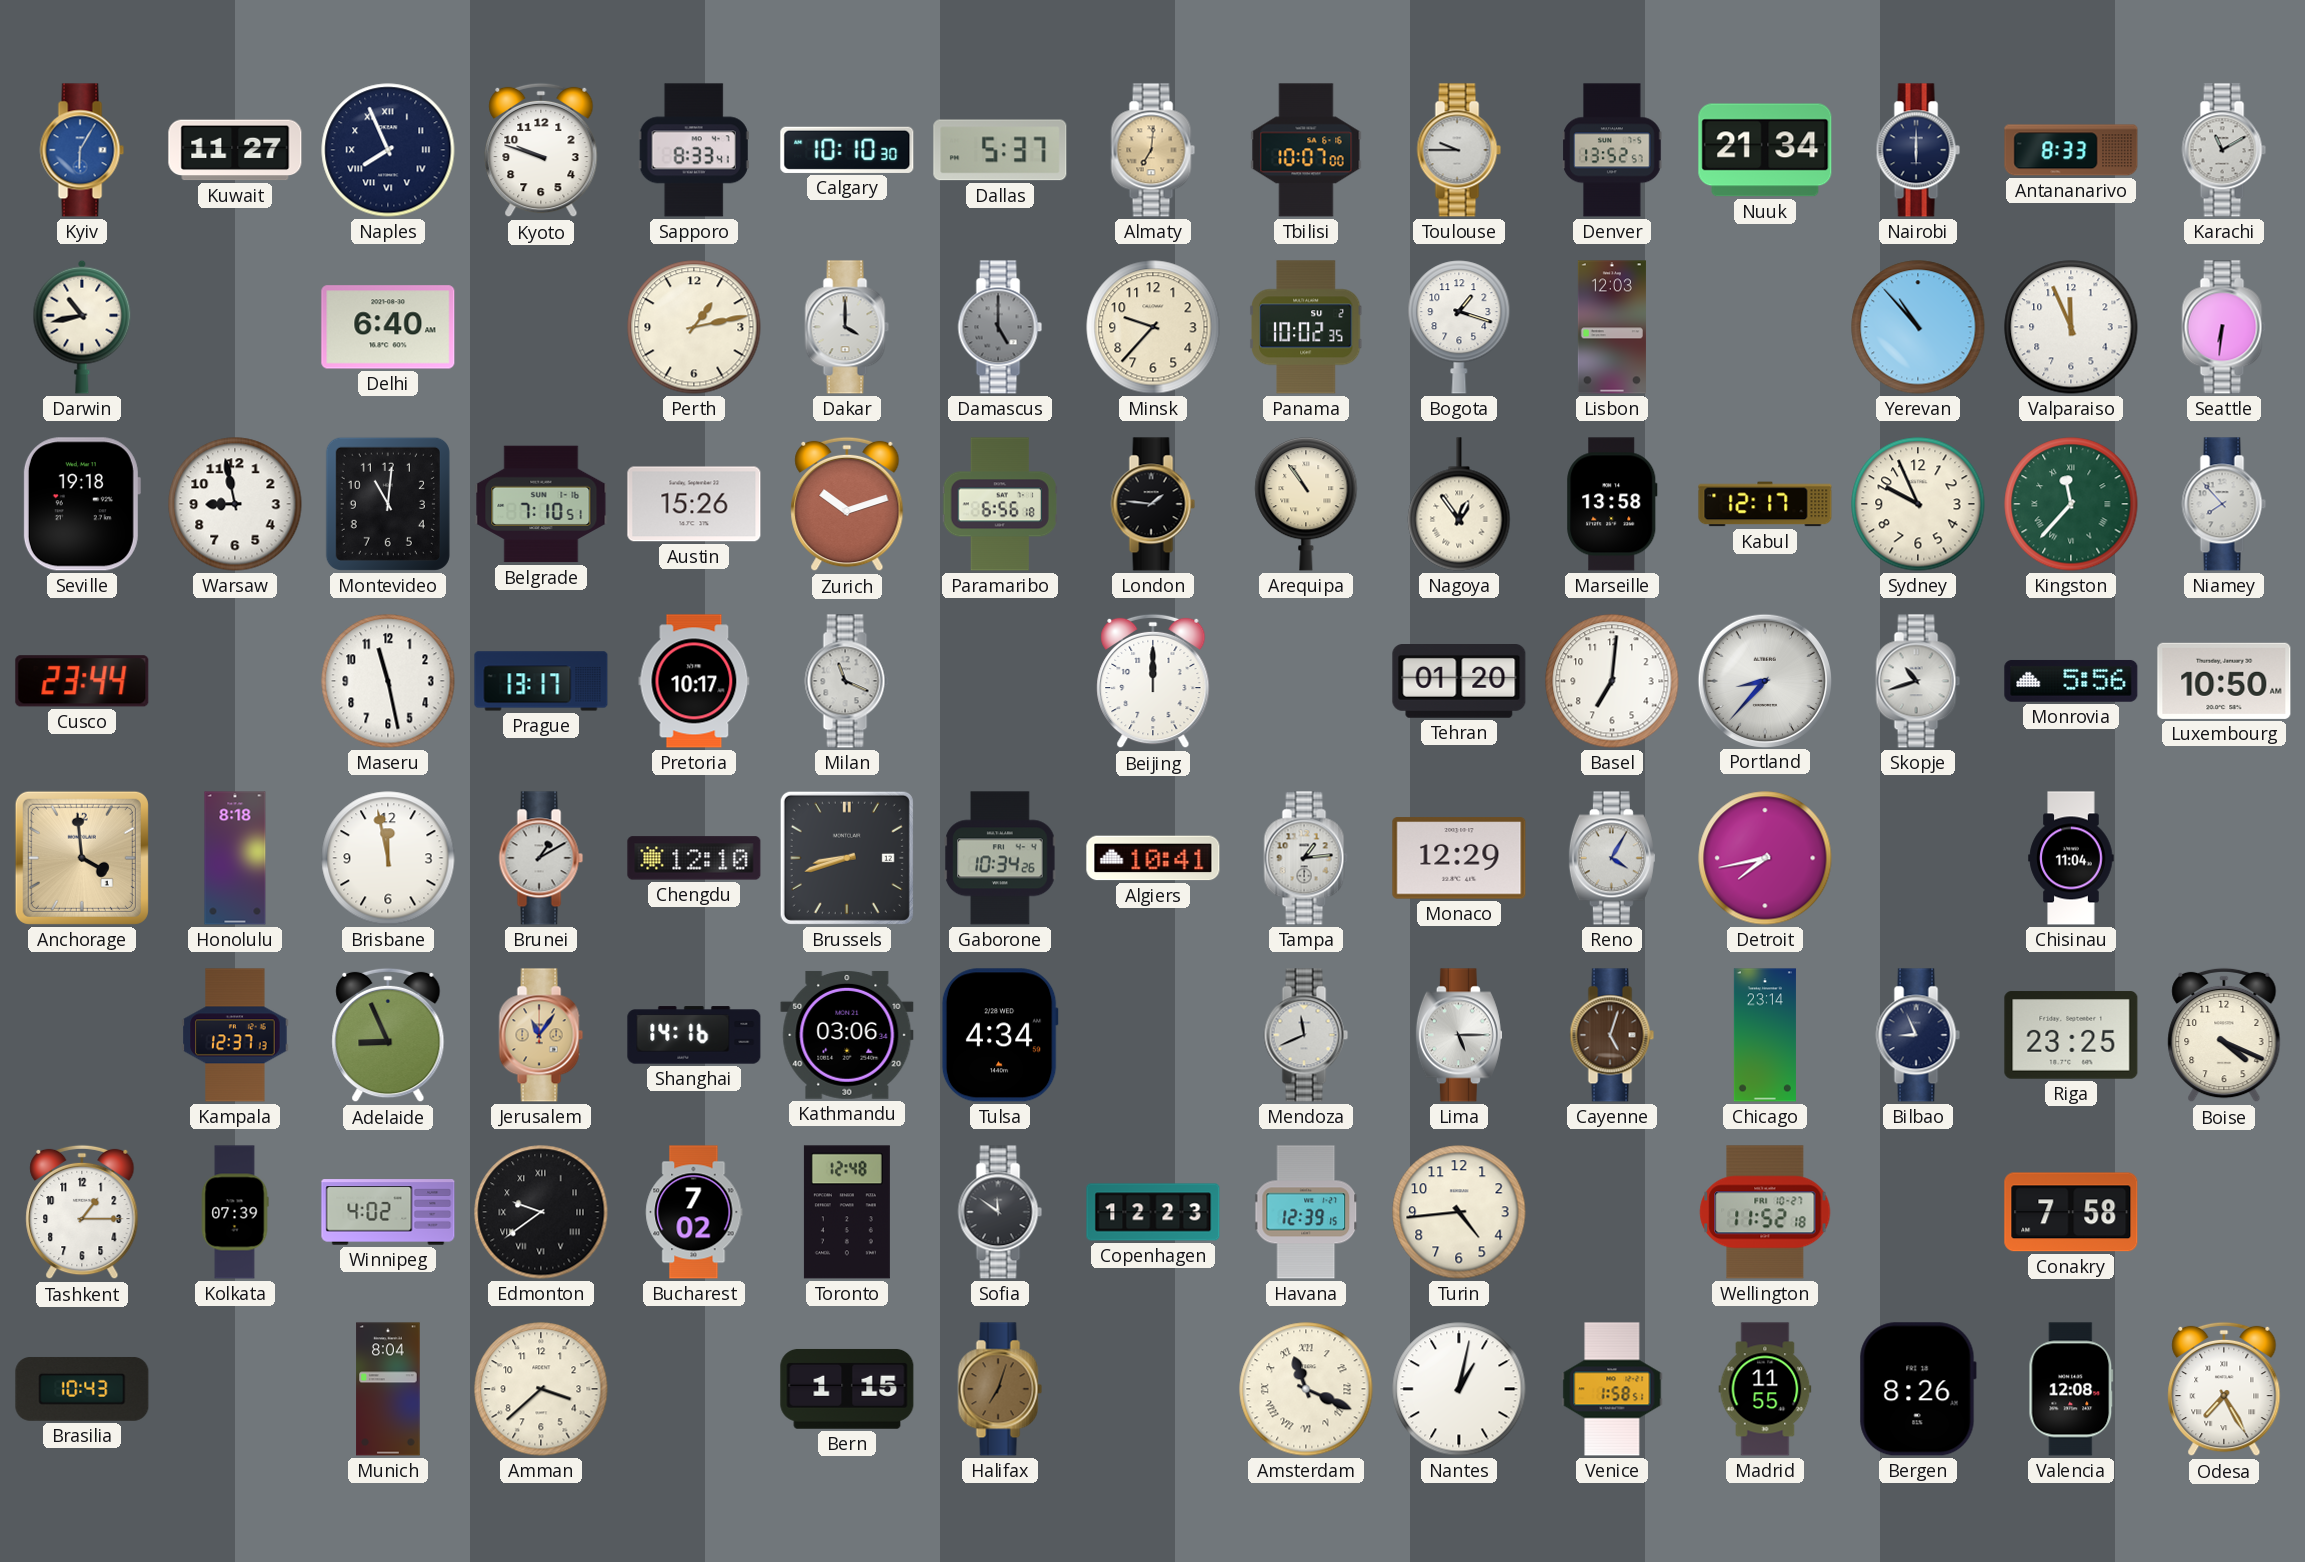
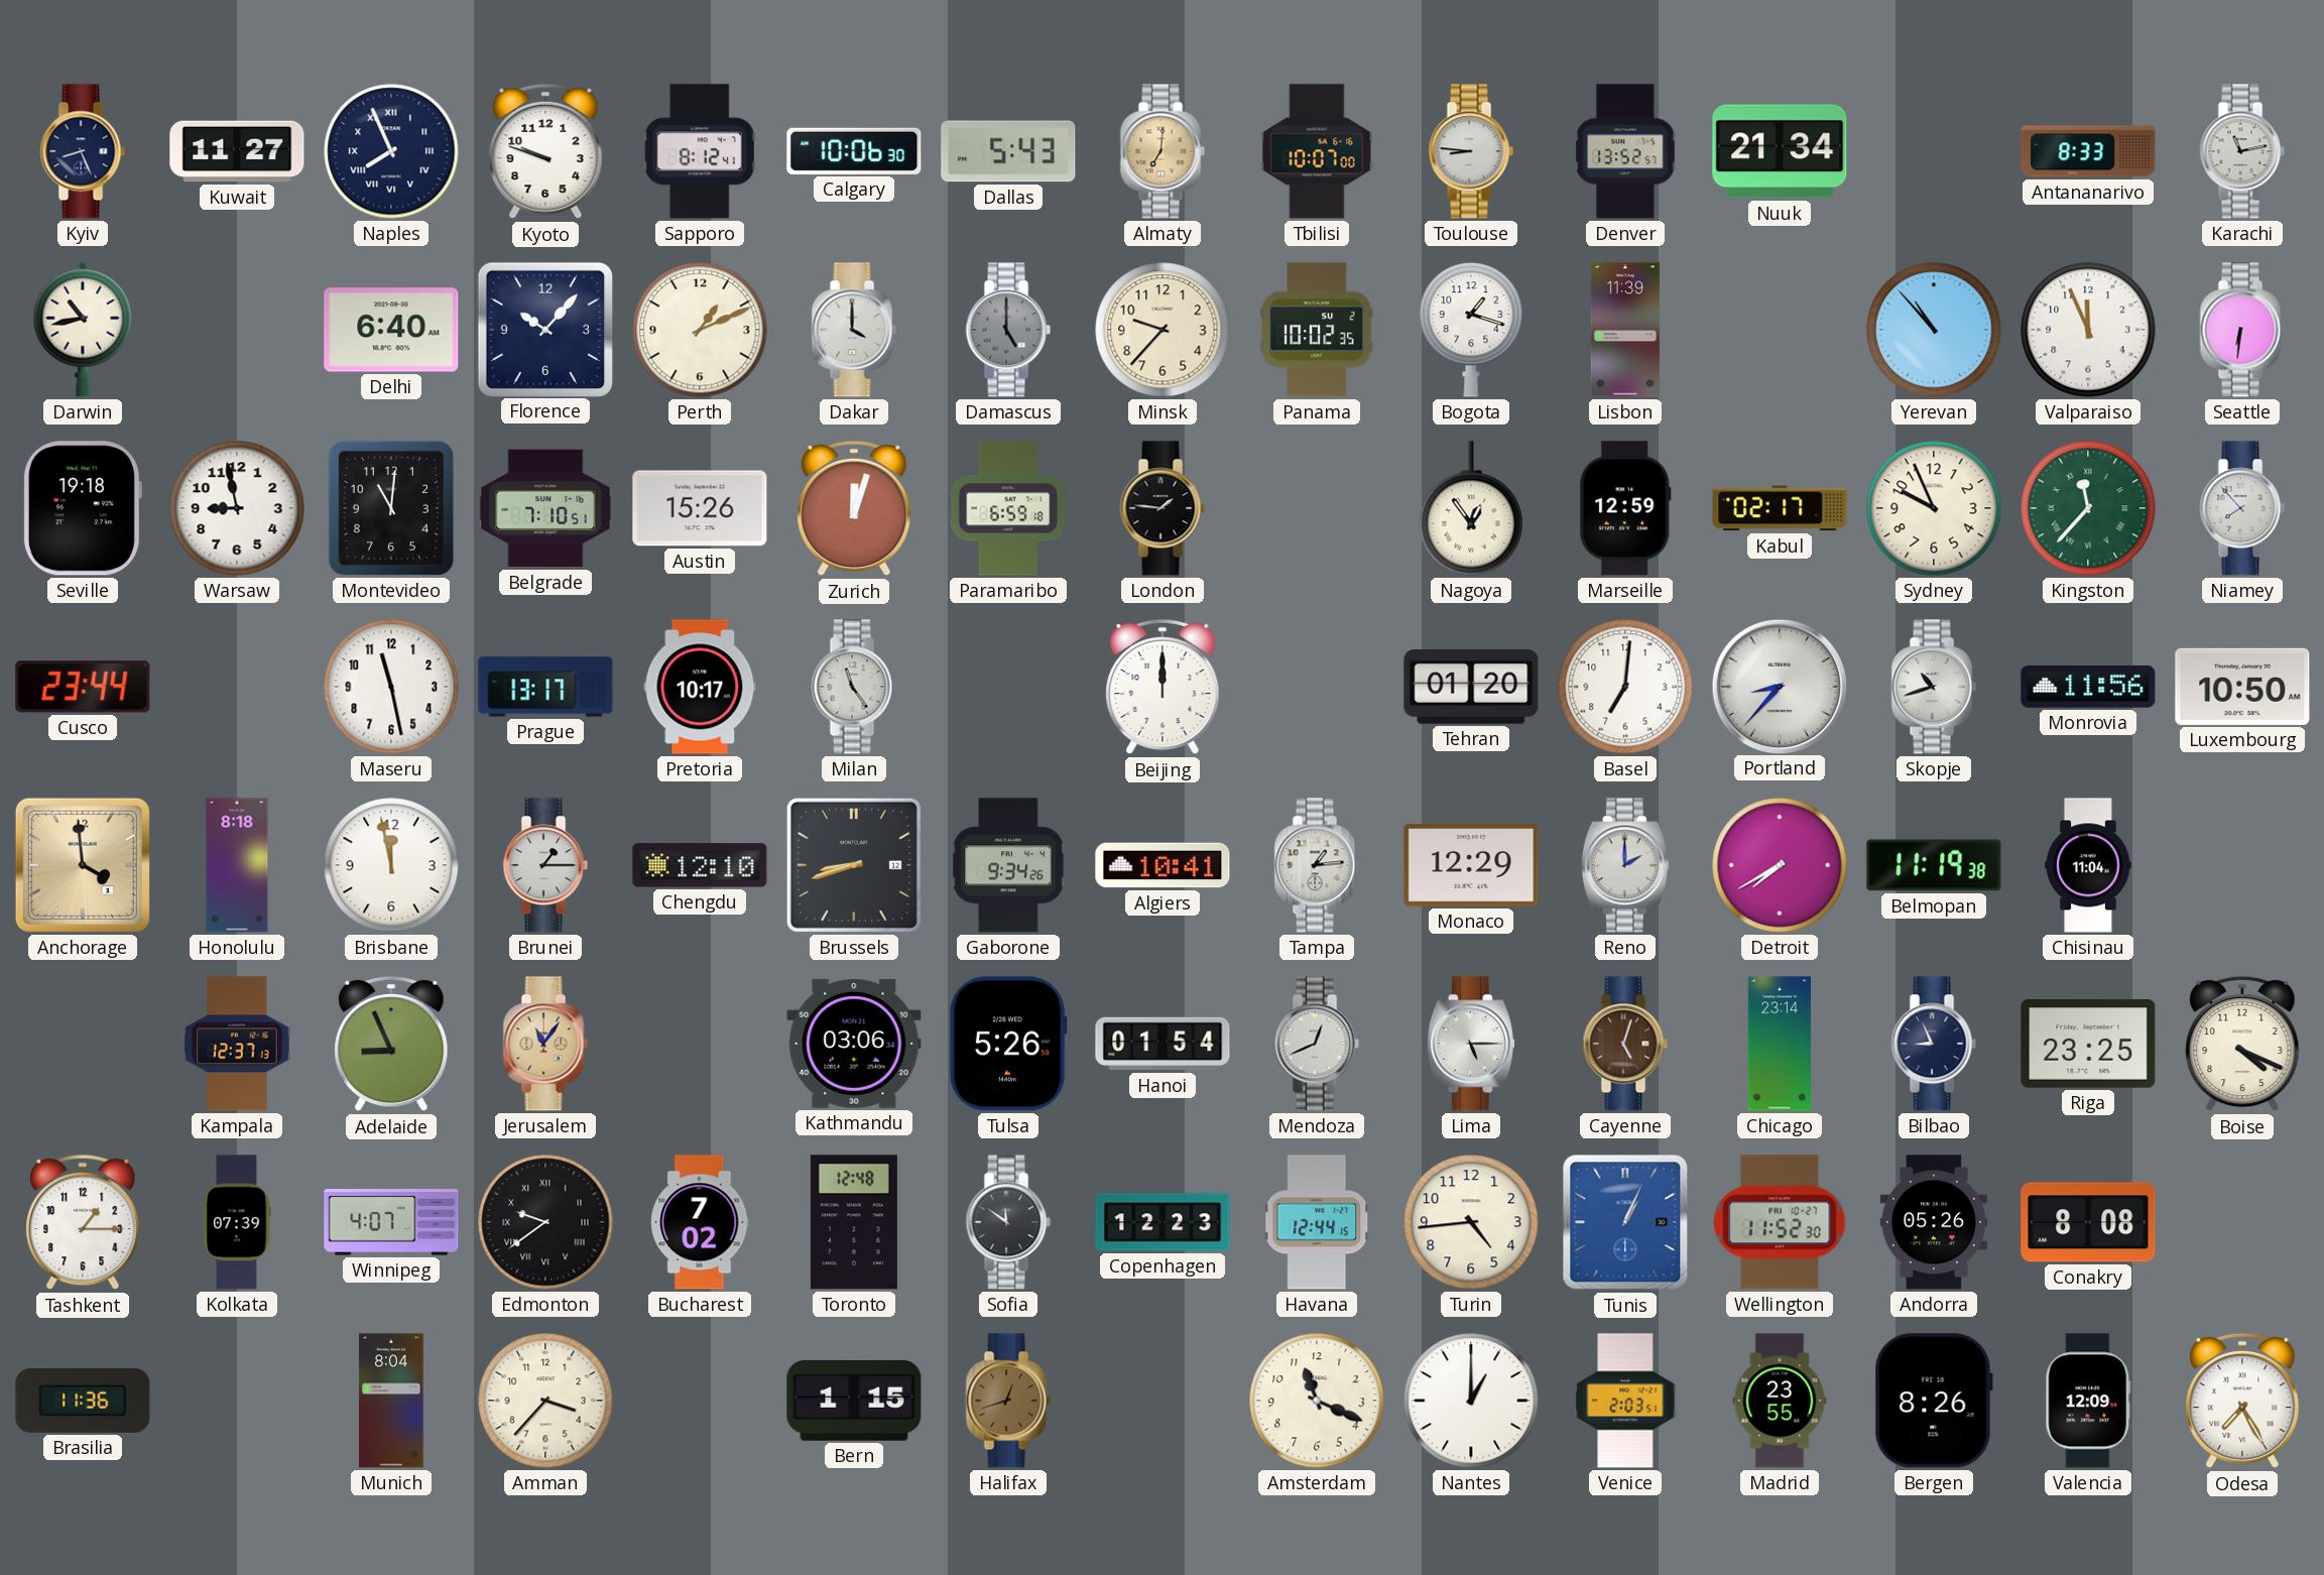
Kyiv: 6:05 -> 8:26 (83, 151)
Kyiv dial: blue -> navy (83, 151)
Sapporo: 8:33 -> 8:12 (700, 151)
Calgary: 10:10 -> 10:06 (854, 151)
Dallas: 5:37 -> 5:43 (1008, 151)
Toulouse: 9:45 -> 8:46 (1471, 151)
Nairobi: 6:00 -> none (1918, 150)
Karachi: 11:10 -> 11:13 (2242, 151)
Florence: none -> 10:07 (544, 329)
Perth: 1:13 -> 1:11 (700, 330)
Lisbon: 12:03 -> 11:39 (1625, 330)
Zurich: 10:12 -> 12:03 (854, 508)
Paramaribo: 6:56 -> 6:59 (1008, 508)
Arequipa: 10:54 -> none (1306, 504)
Marseille: 13:58 -> 12:59 (1625, 508)
Kabul: 12:17 -> 02:17 (1780, 508)
Milan: 11:19 -> 11:24 (854, 687)
Monrovia: 5:56 -> 11:56 (2088, 687)
Brunei: 1:10 -> 1:15 (545, 865)
Gaborone: 10:34 -> 9:34 (1008, 865)
Reno: 4:05 -> 2:00 (1625, 865)
Detroit: 7:43 -> 7:40 (1780, 865)
Belmopan: none -> 11:19 (1934, 865)
Shanghai: 14:16 -> none (694, 1035)
Tulsa: 4:34 -> 5:26 (1008, 1044)
Hanoi: none -> 01:54 (1163, 1044)
Mendoza: 11:41 -> 12:41 (1317, 1044)
Winnipeg: 4:02 -> 4:07 (391, 1222)
Havana: 12:39 -> 12:44 (1318, 1222)
Tunis: none -> 1:04 (1625, 1222)
Wellington: 11:52:18 -> 11:52:30 (1780, 1222)
Andorra: none -> 05:26 (1934, 1222)
Conakry: 7:58 -> 8:08 (2088, 1222)
Brasilia: 10:43 -> 11:36 (83, 1401)
Amman: 3:38 -> 3:37 (545, 1401)
Halifax: 7:03 -> 12:42 (1008, 1401)
Amsterdam numerals: Roman -> Arabic (1317, 1401)
Nantes: 1:02 -> 1:00 (1471, 1401)
Venice: 1:58 -> 2:03 (1625, 1401)
Madrid: 11:55 -> 23:55 (1780, 1401)
Valencia: 12:08 -> 12:09 (2088, 1401)
